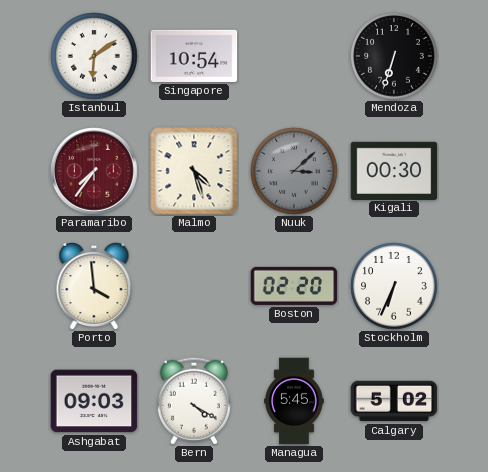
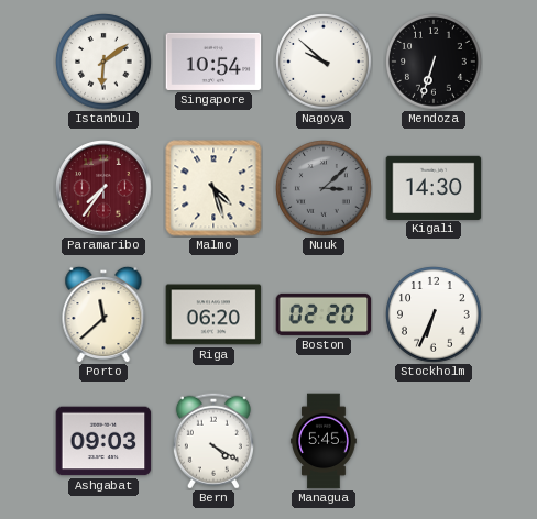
Nagoya: none -> 9:52 (324, 62)
Kigali: 00:30 -> 14:30 (434, 187)
Porto: 3:59 -> 11:38 (103, 314)
Riga: none -> 06:20 (213, 314)
Calgary: 5:02 -> none (394, 401)
